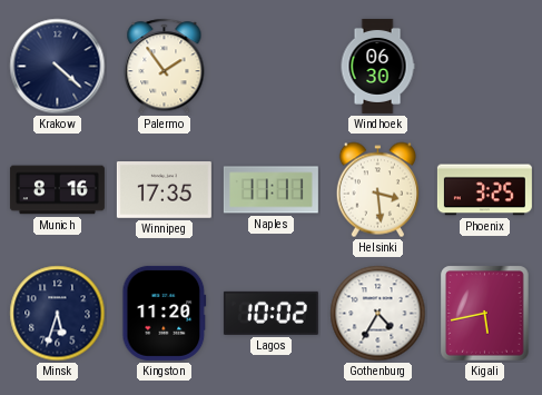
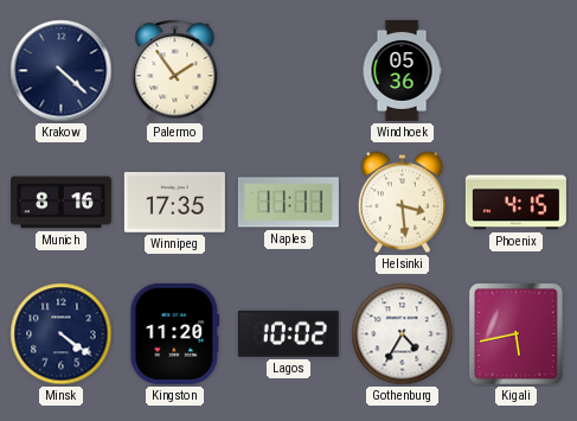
Windhoek: 06:30 -> 05:36 (402, 70)
Phoenix: 3:25 -> 4:15 (515, 203)
Minsk: 5:33 -> 4:21 (62, 334)
